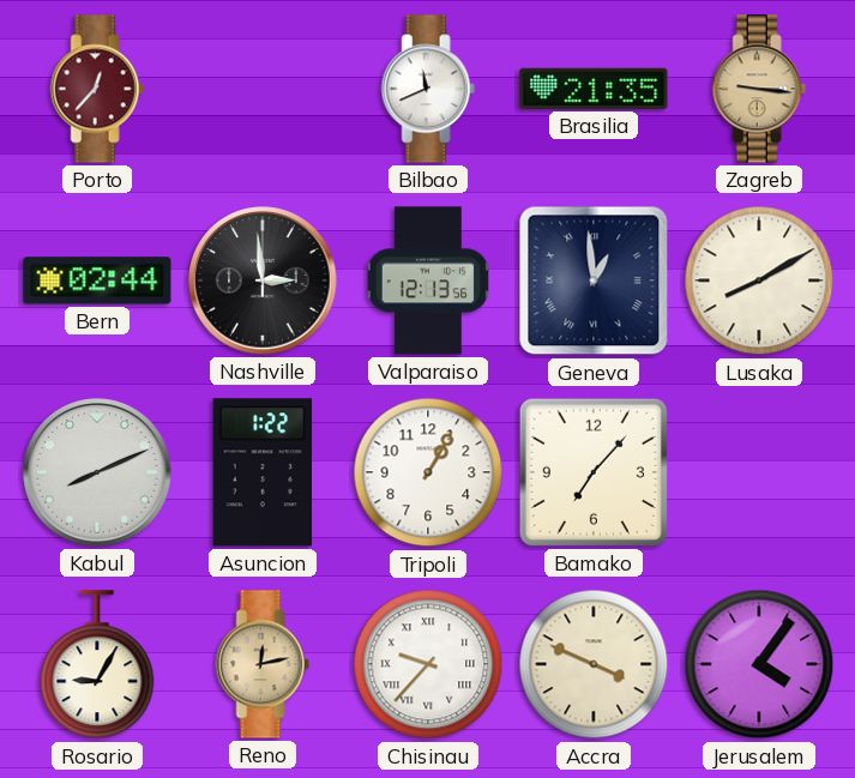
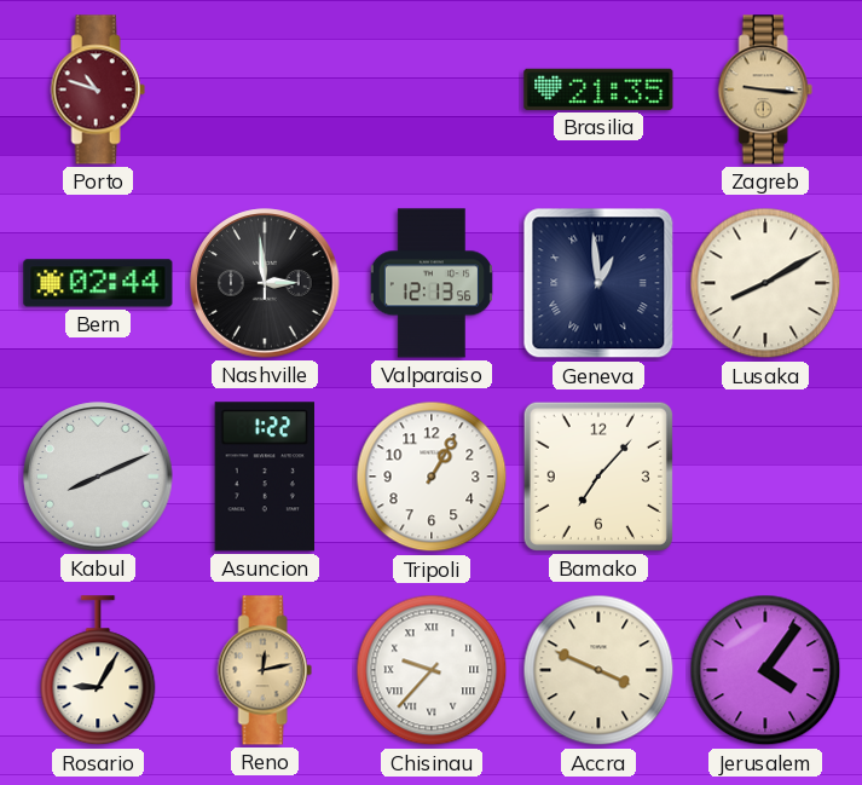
Porto: 12:37 -> 10:48 (98, 90)
Bilbao: 11:41 -> none (428, 89)
